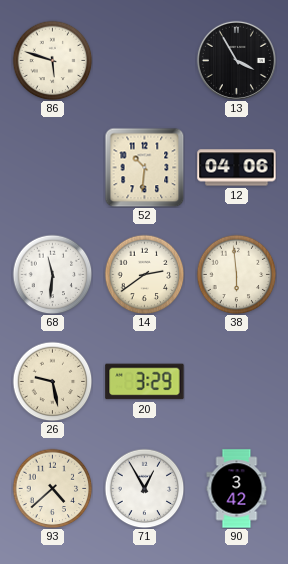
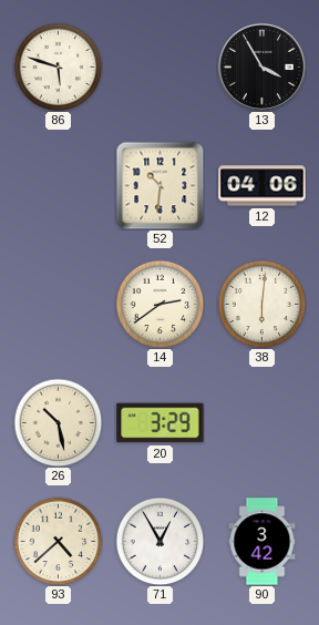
68: 11:31 -> none (52, 274)
38: 5:59 -> 6:01 (261, 304)
26: 9:28 -> 10:28 (58, 422)
